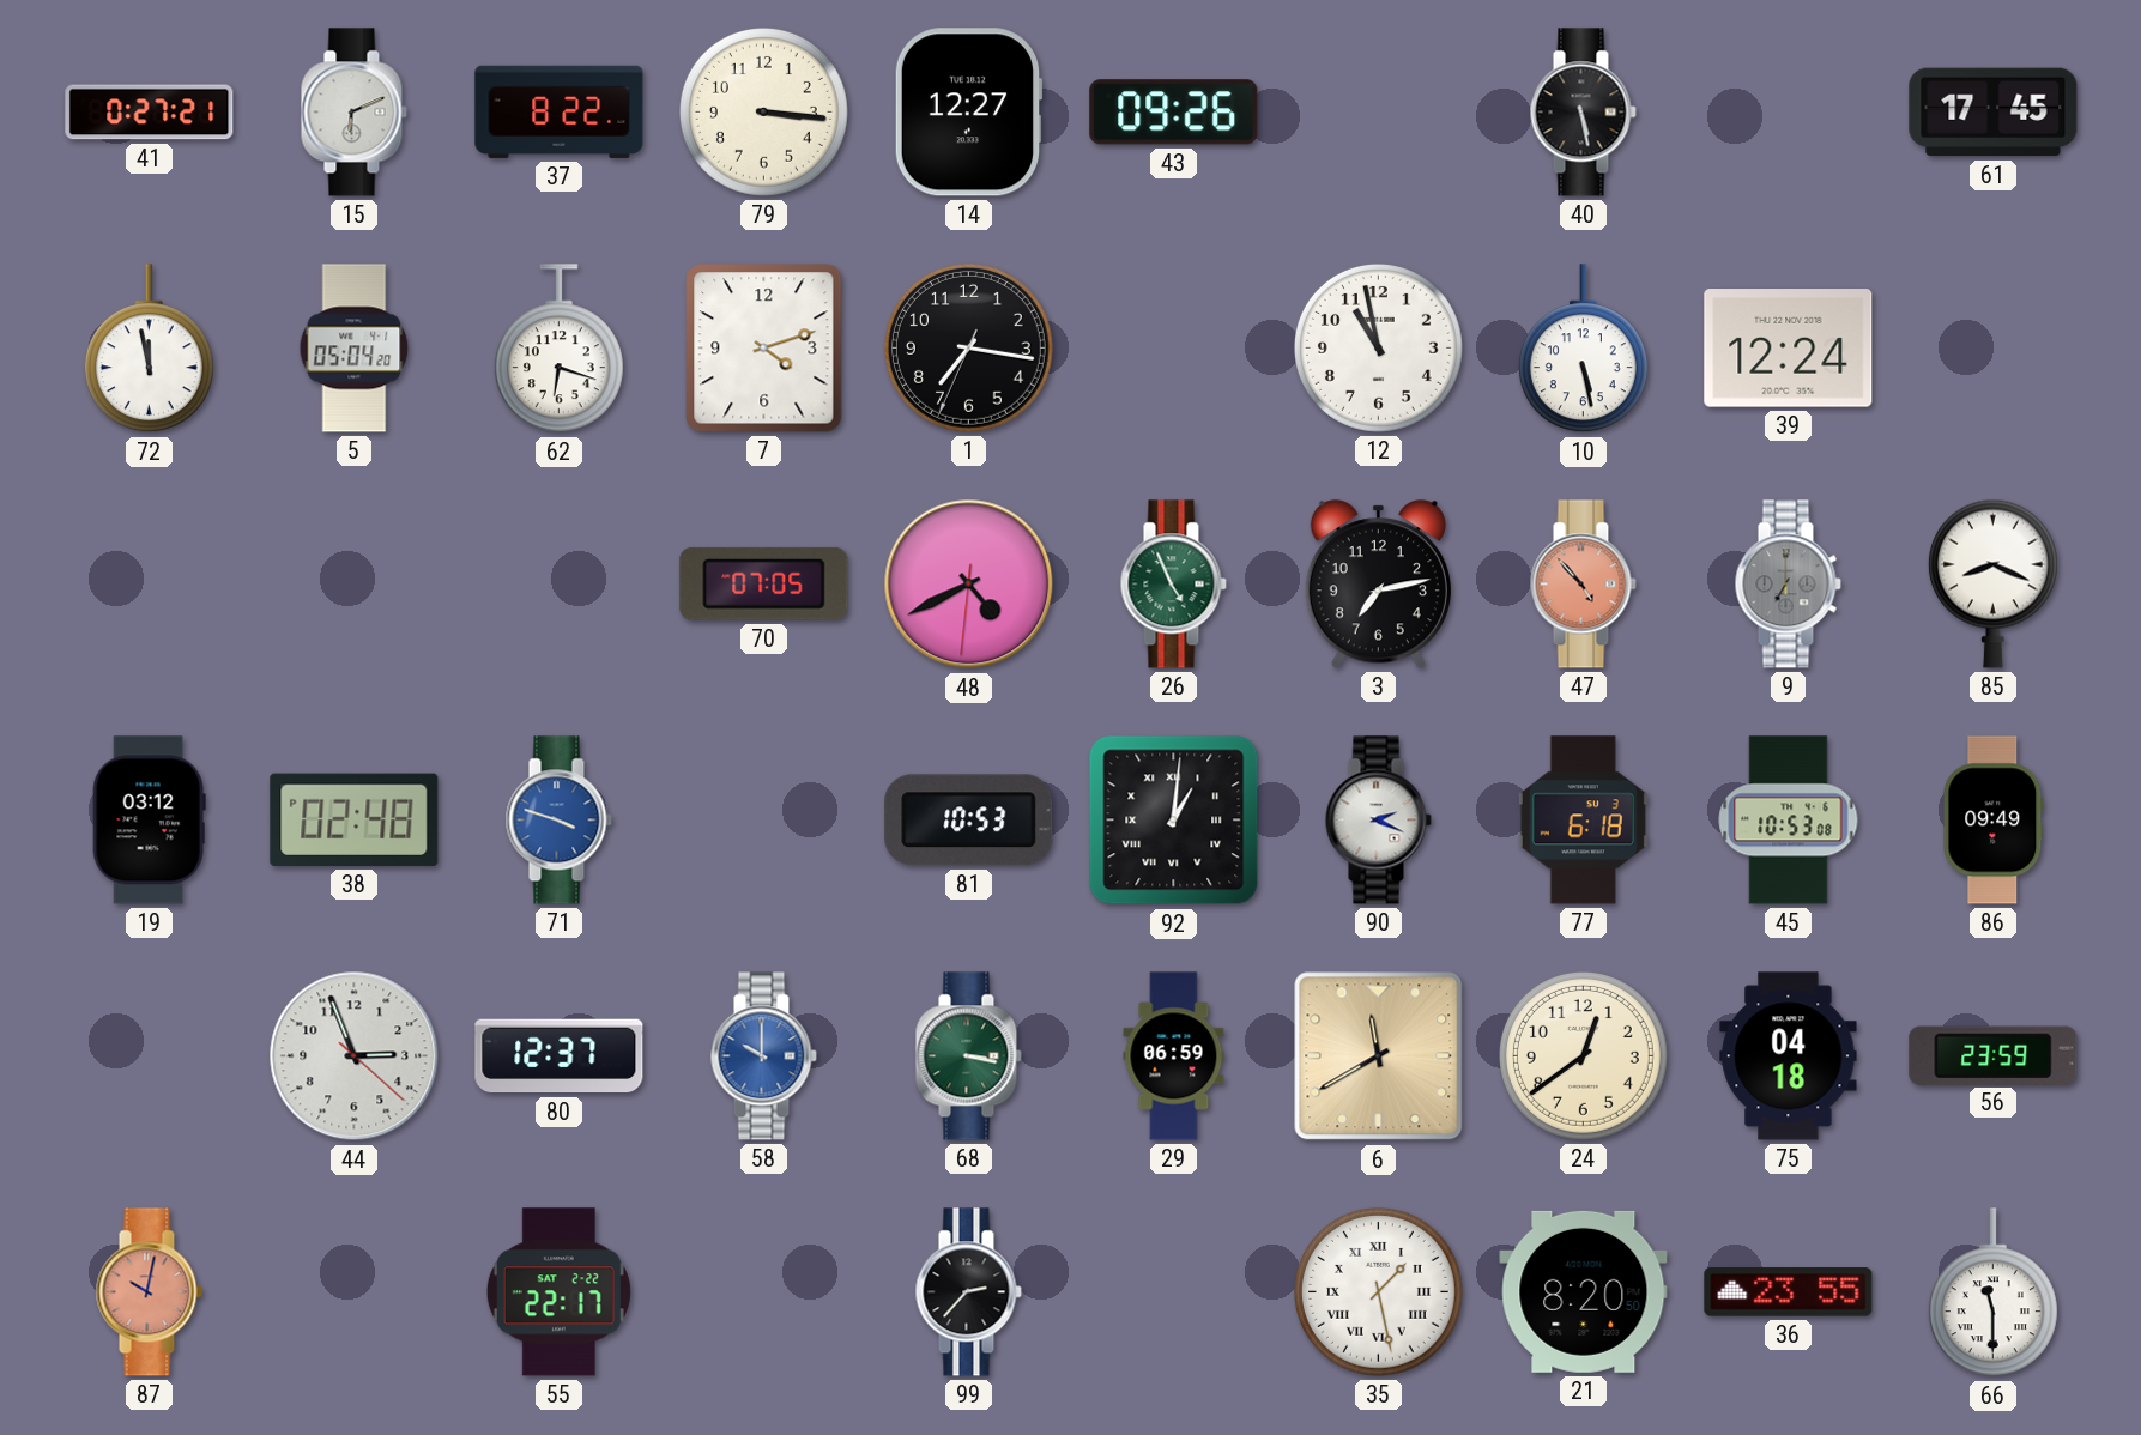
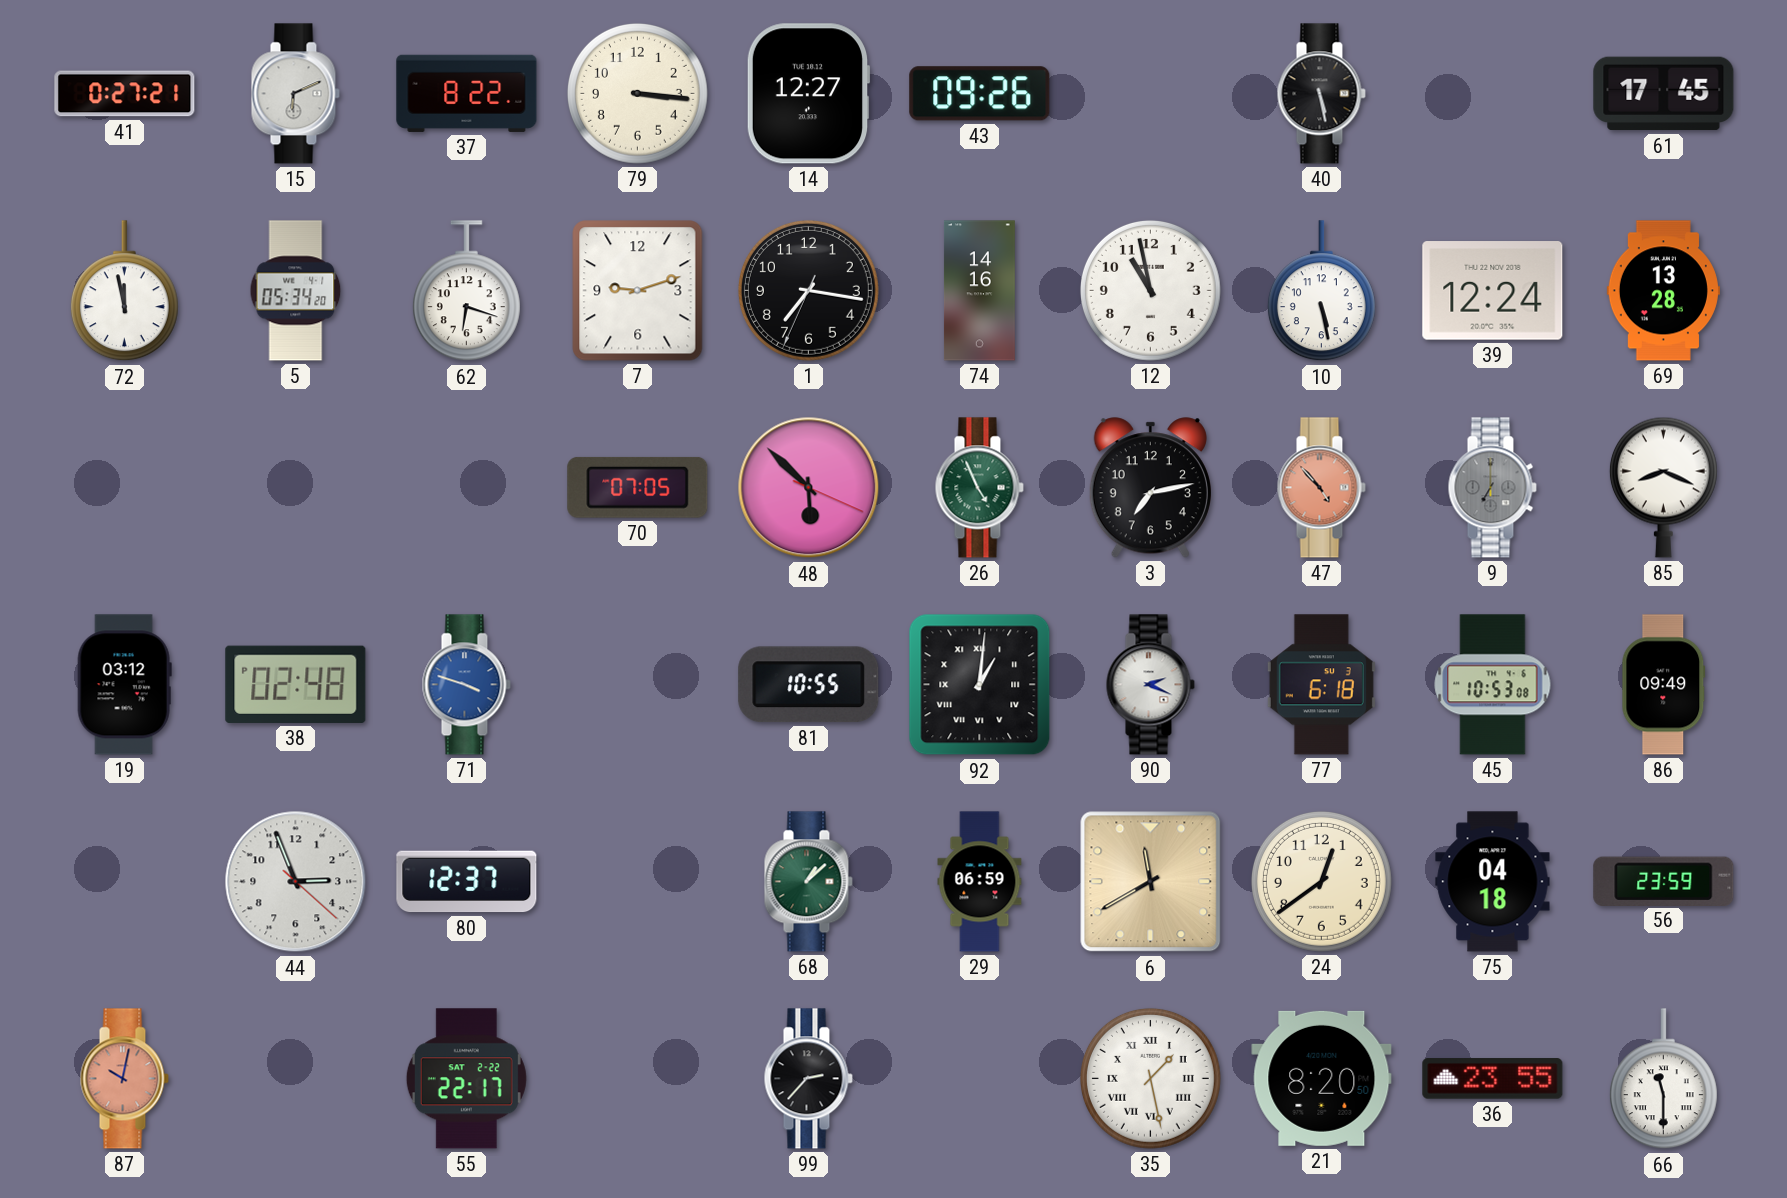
5: 05:04 -> 05:34 (296, 291)
7: 4:12 -> 9:12 (638, 291)
74: none -> 14:16 (979, 291)
69: none -> 13:28 (1663, 291)
48: 4:40 -> 5:52 (809, 488)
81: 10:53 -> 10:55 (809, 685)
58: 10:00 -> none (763, 1056)
68: 3:17 -> 1:08 (808, 882)
